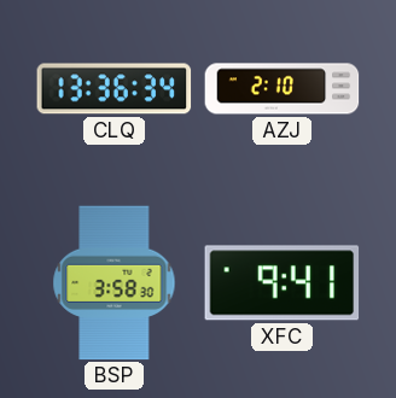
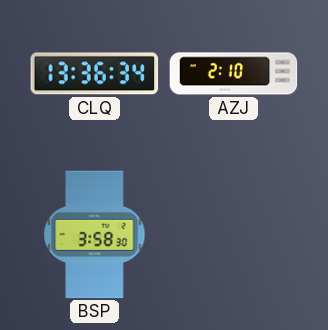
XFC: 9:41 -> none (283, 283)
